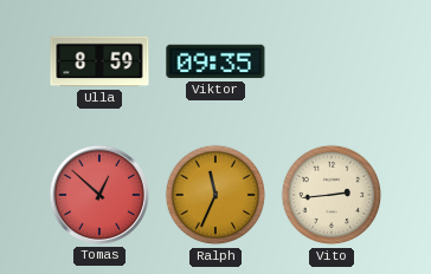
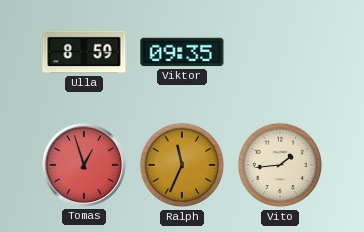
Tomas: 12:52 -> 12:57 (84, 165)
Vito: 2:44 -> 1:44 (280, 165)
